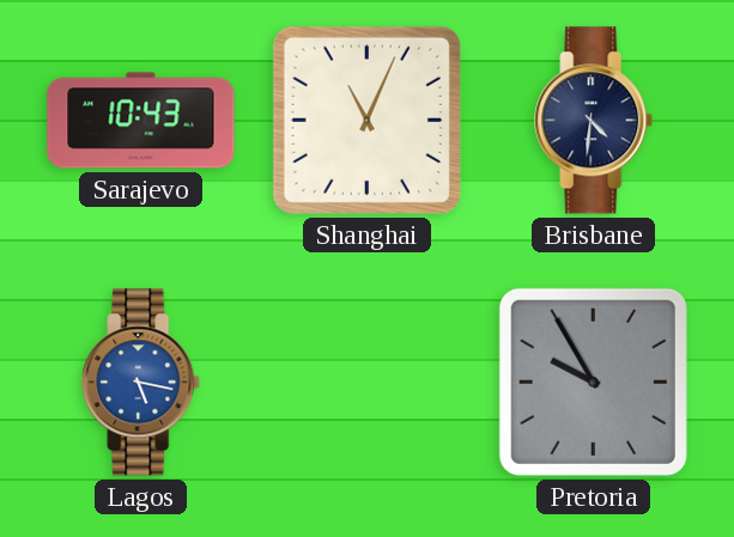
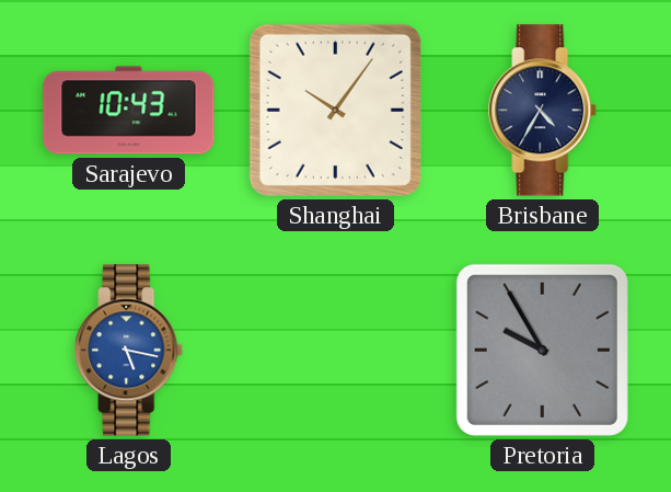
Shanghai: 11:04 -> 10:06 (335, 110)
Brisbane: 4:31 -> 4:35 (543, 111)
